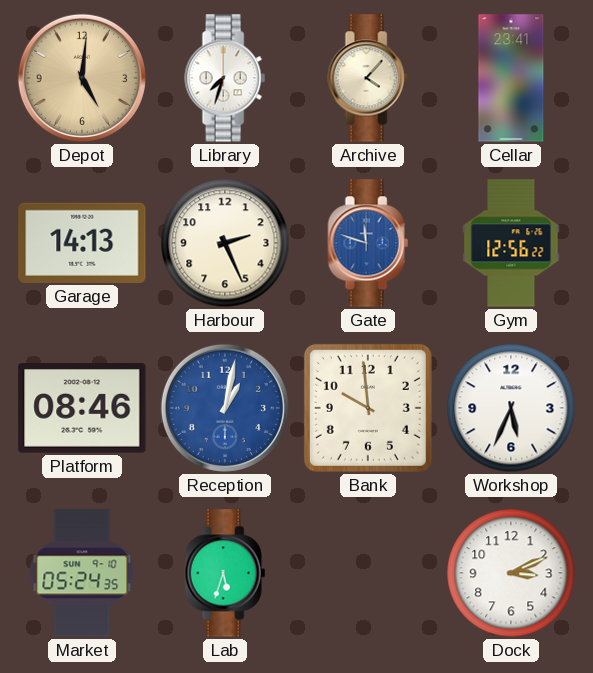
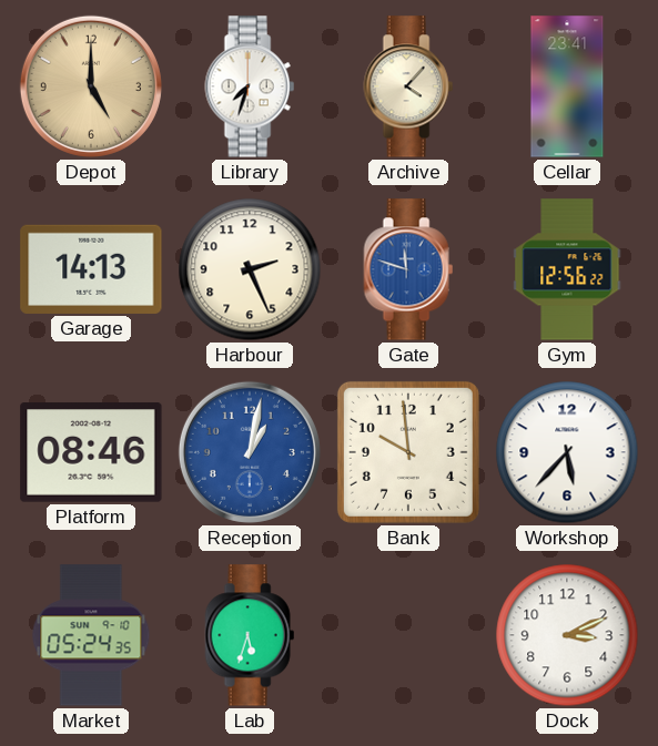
Depot: 5:01 -> 5:00 (91, 86)
Workshop: 5:34 -> 5:37 (567, 452)
